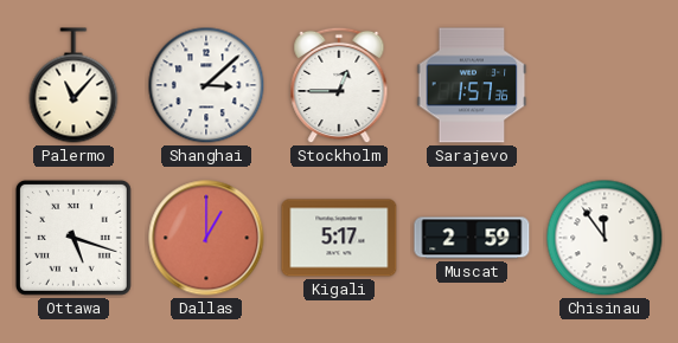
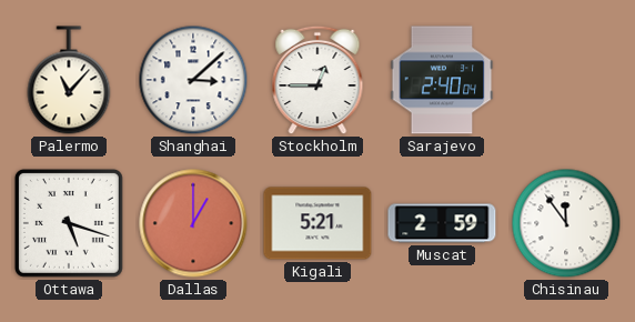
Sarajevo: 1:57 -> 2:40 (442, 80)
Kigali: 5:17 -> 5:21 (317, 223)
